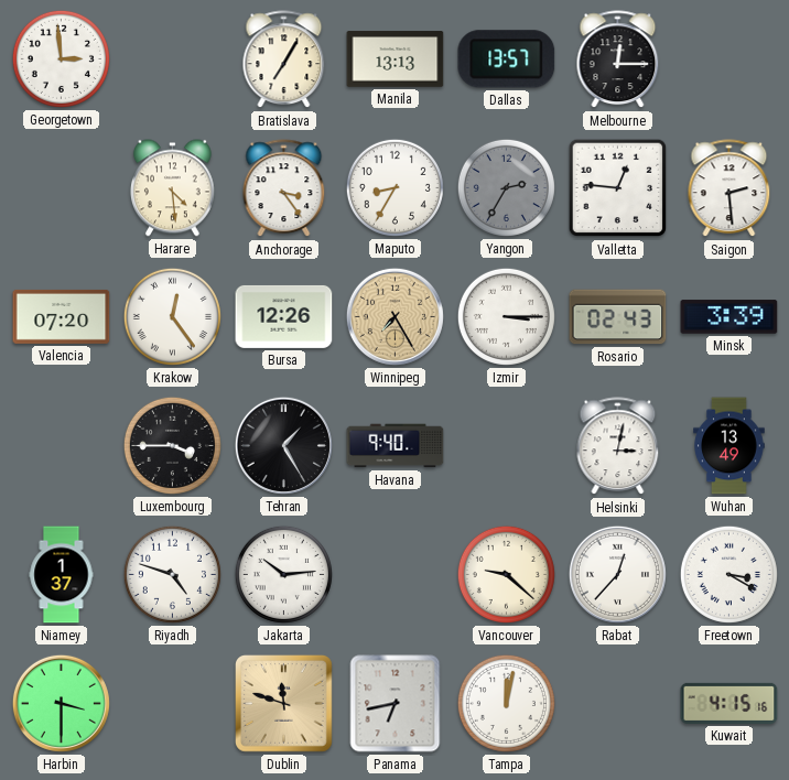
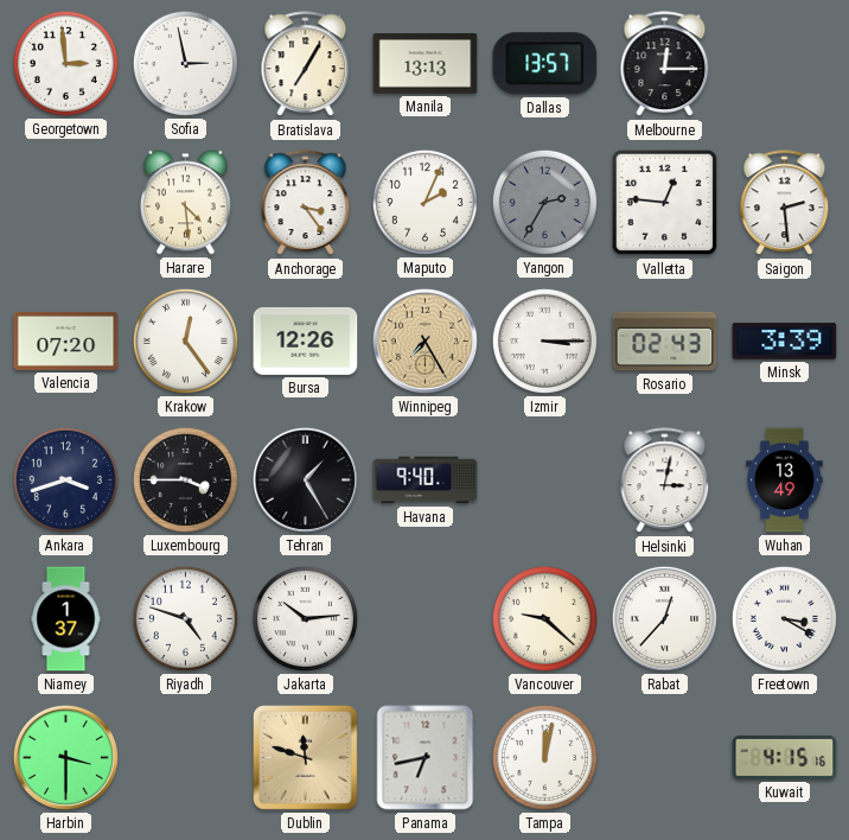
Sofia: none -> 2:58 (185, 63)
Maputo: 8:35 -> 2:04 (425, 202)
Ankara: none -> 3:42 (65, 479)
